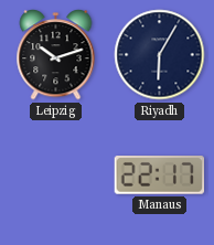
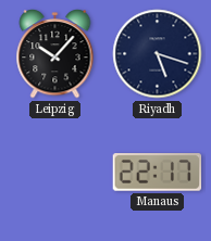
Leipzig: 10:12 -> 10:07 (55, 54)
Riyadh: 6:05 -> 5:18 (158, 54)
